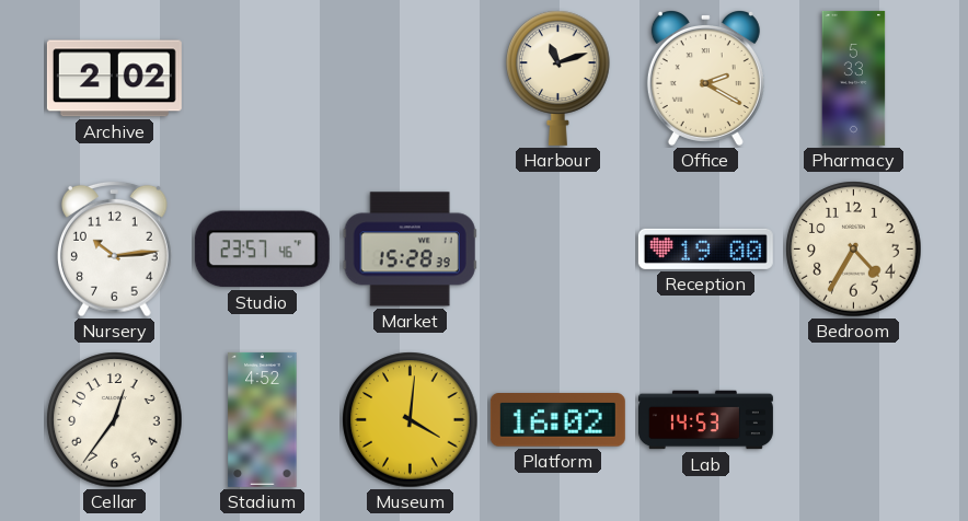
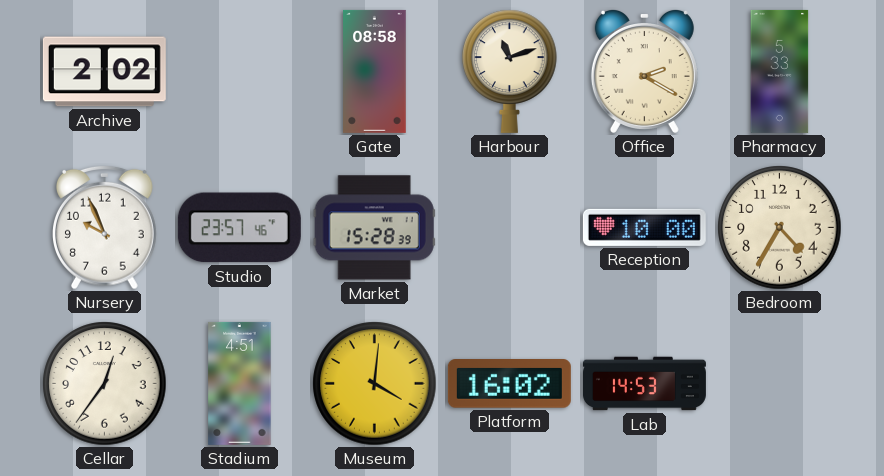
Gate: none -> 08:58 (375, 71)
Nursery: 10:14 -> 9:56 (105, 227)
Reception: 19:00 -> 10:00 (644, 227)
Stadium: 4:52 -> 4:51 (240, 383)
